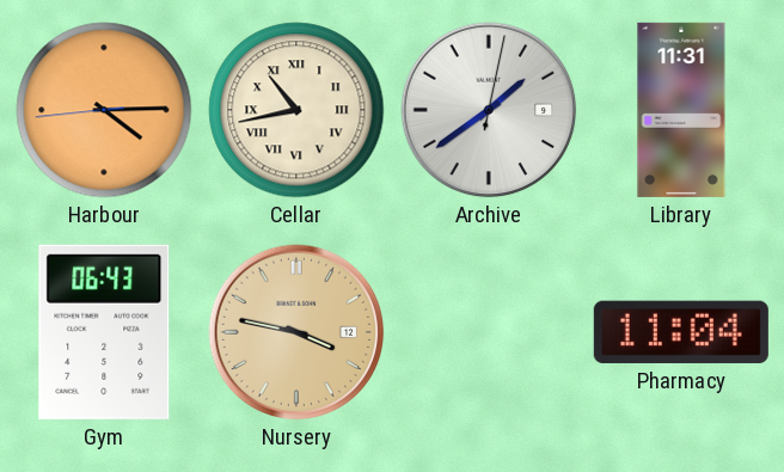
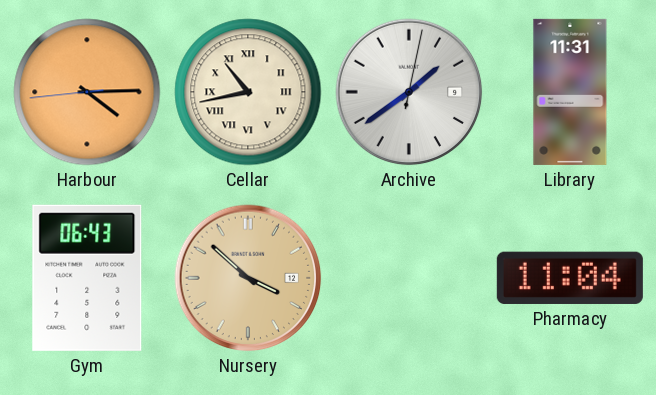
Nursery: 3:47 -> 3:52 (248, 278)
